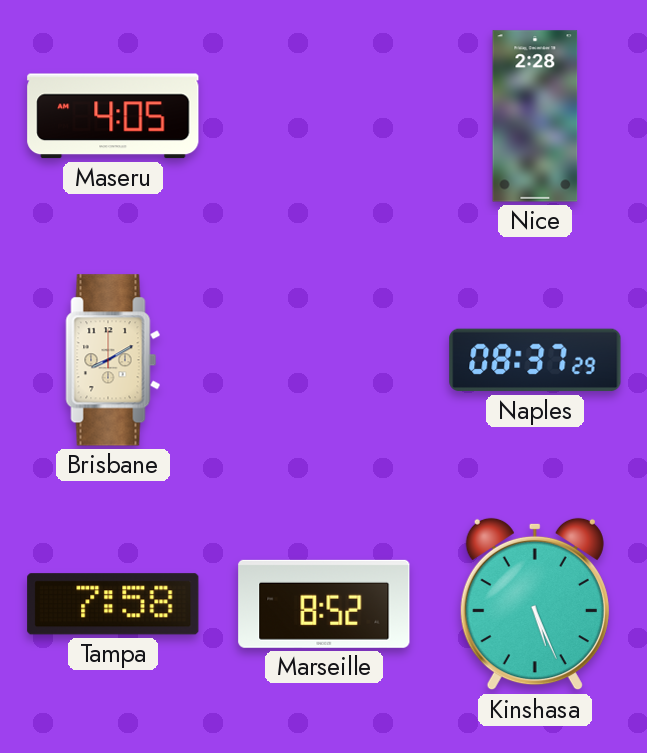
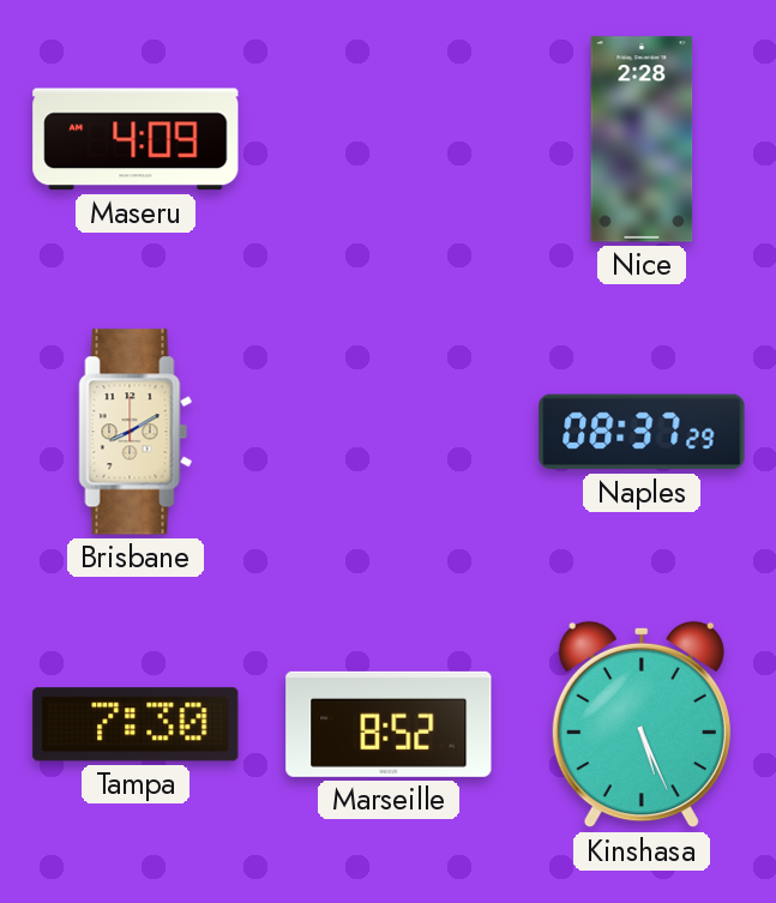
Maseru: 4:05 -> 4:09 (136, 139)
Tampa: 7:58 -> 7:30 (136, 724)
